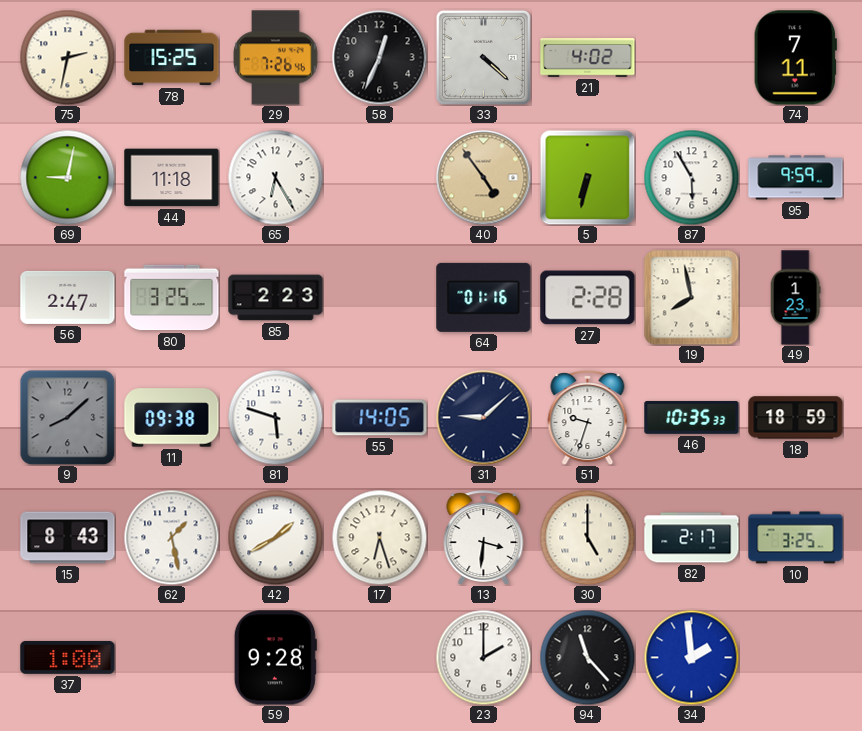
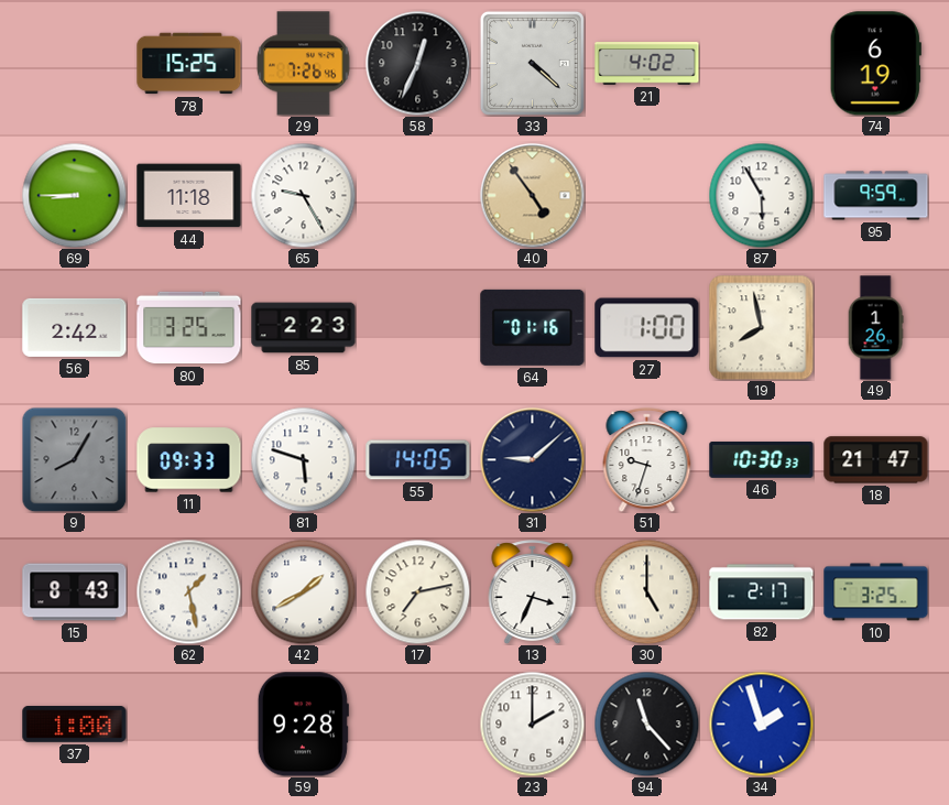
75: 2:32 -> none (67, 57)
74: 7:11 -> 6:19 (875, 64)
69: 9:02 -> 8:45 (74, 195)
65: 6:25 -> 9:25 (303, 195)
5: 6:32 -> none (587, 177)
56: 2:47 -> 2:42 (75, 327)
27: 2:28 -> 1:00 (647, 328)
49: 1:23 -> 1:26 (875, 328)
9: 8:08 -> 8:05 (74, 459)
11: 09:38 -> 09:33 (189, 460)
46: 10:35 -> 10:30 (762, 459)
18: 18:59 -> 21:47 (876, 460)
17: 6:27 -> 7:13 (417, 591)
13: 3:31 -> 3:34 (533, 592)
34: 1:59 -> 1:57 (761, 724)
